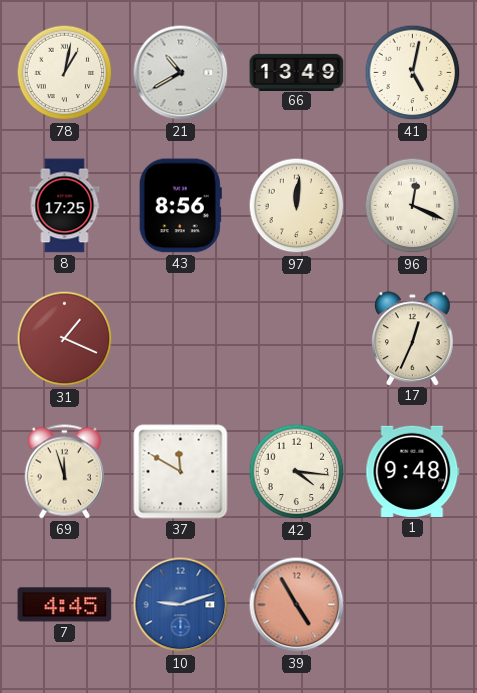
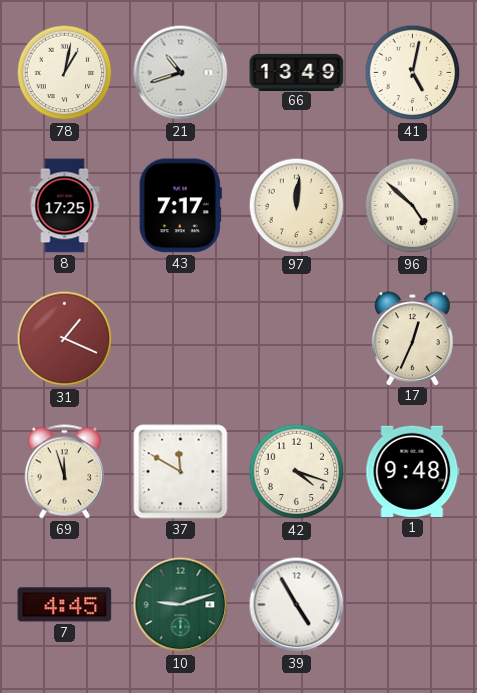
21: 10:40 -> 10:42 (181, 73)
43: 8:56 -> 7:17 (180, 206)
96: 12:19 -> 4:52 (413, 206)
42: 4:16 -> 4:18 (297, 472)
10 dial: blue -> green (181, 605)
39 dial: salmon -> white (297, 605)
